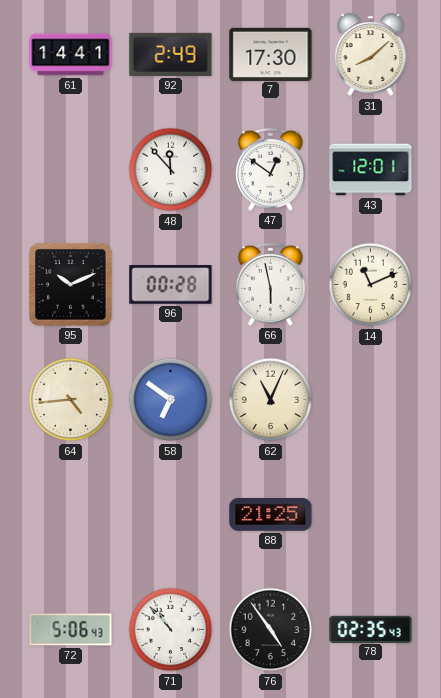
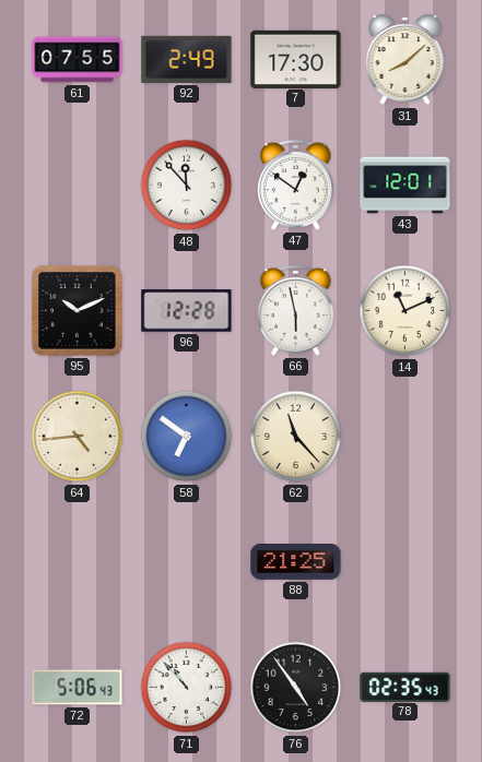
61: 14:41 -> 07:55 (78, 60)
96: 00:28 -> 12:28 (187, 311)
62: 11:04 -> 11:23 (296, 437)
